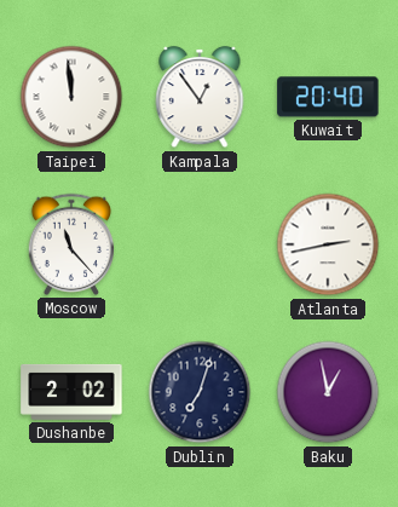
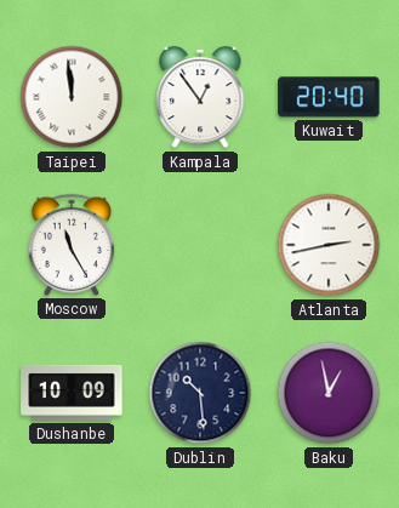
Moscow: 11:23 -> 11:25 (72, 245)
Dushanbe: 2:02 -> 10:09 (72, 393)
Dublin: 7:03 -> 10:29 (200, 393)
